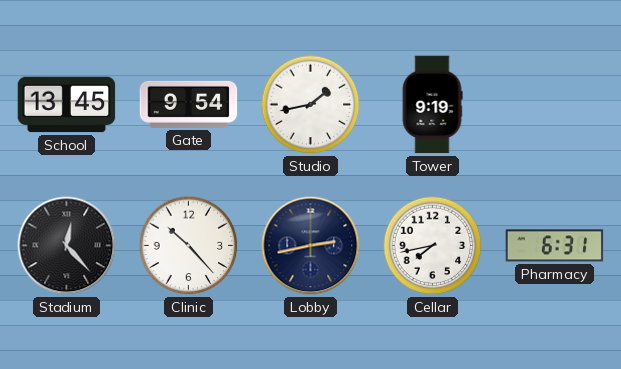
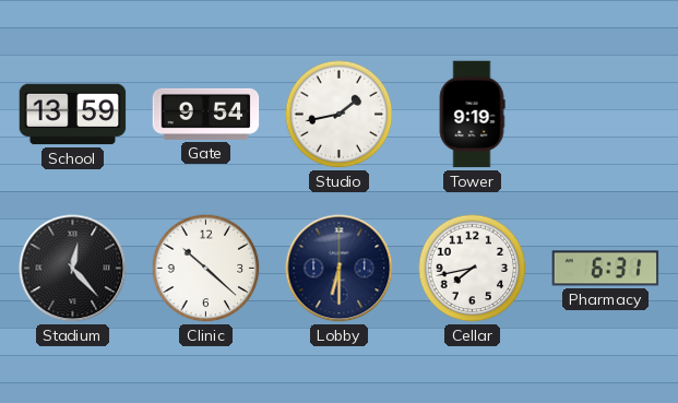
School: 13:45 -> 13:59 (73, 115)
Clinic: 10:23 -> 10:22 (206, 269)
Lobby: 2:43 -> 6:30 (340, 269)
